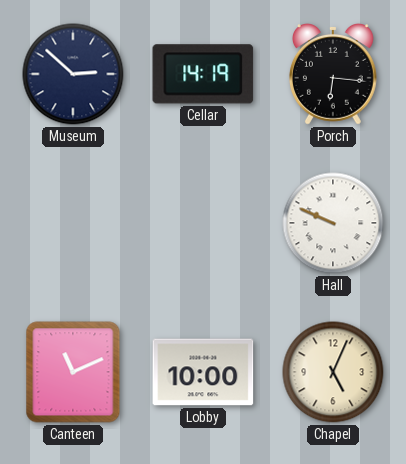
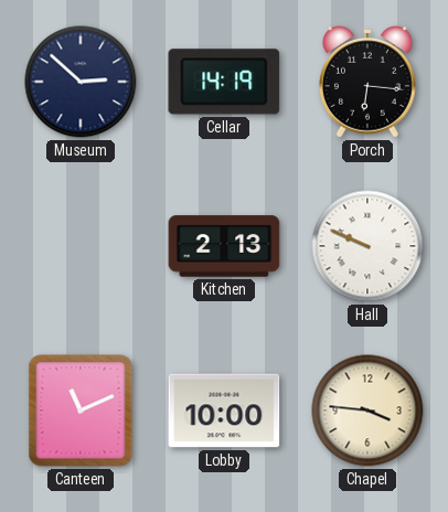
Kitchen: none -> 2:13 (224, 246)
Chapel: 5:04 -> 3:46 (367, 410)
